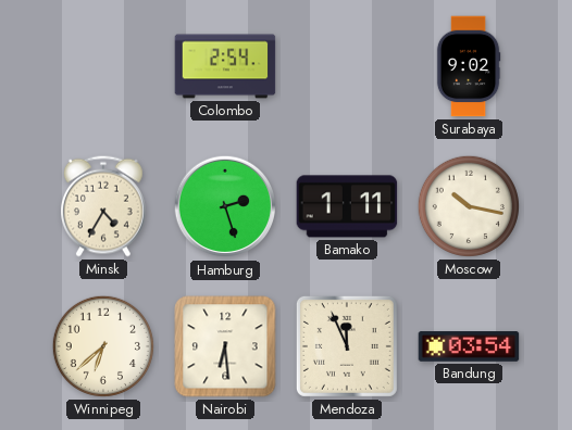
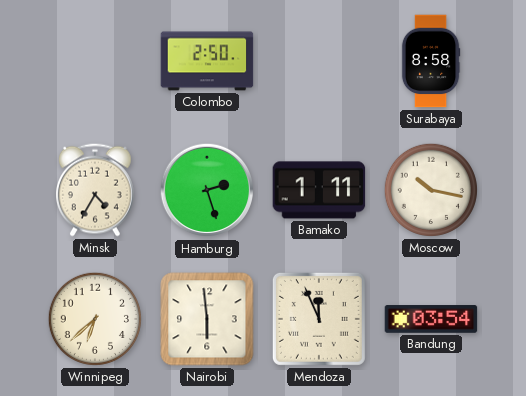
Colombo: 2:54 -> 2:50 (207, 61)
Surabaya: 9:02 -> 8:58 (431, 61)
Nairobi: 6:29 -> 5:59 (207, 319)
